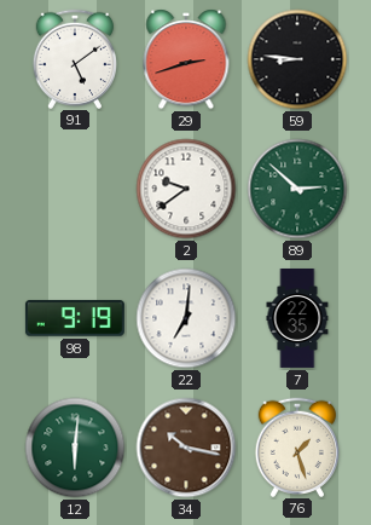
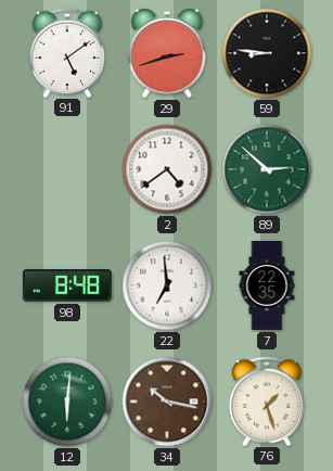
2: 9:39 -> 4:39 (167, 169)
98: 9:19 -> 8:48 (67, 285)
22: 7:01 -> 6:59 (167, 285)
